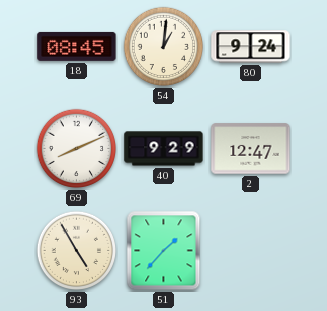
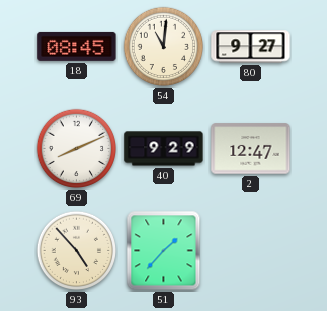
54: 1:01 -> 11:01 (164, 47)
80: 9:24 -> 9:27 (251, 47)
93: 4:55 -> 4:53 (77, 251)
